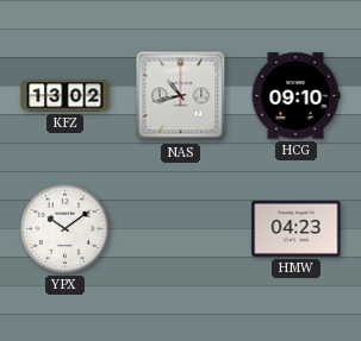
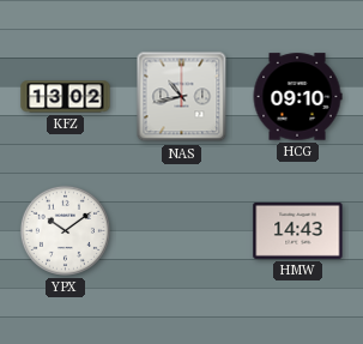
HMW: 04:23 -> 14:43 (298, 230)
